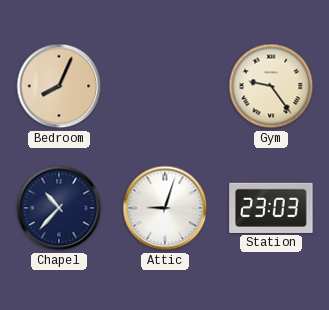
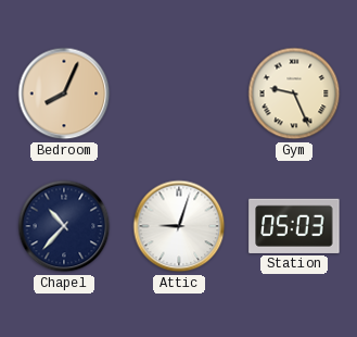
Gym: 9:24 -> 9:26 (294, 93)
Station: 23:03 -> 05:03 (294, 226)
